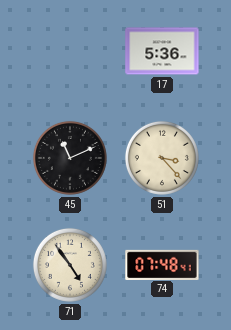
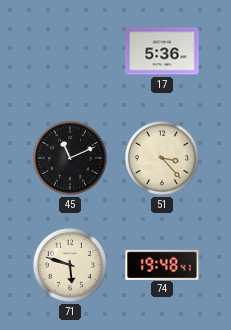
71: 4:54 -> 5:48 (70, 265)
74: 07:48 -> 19:48 (162, 264)
